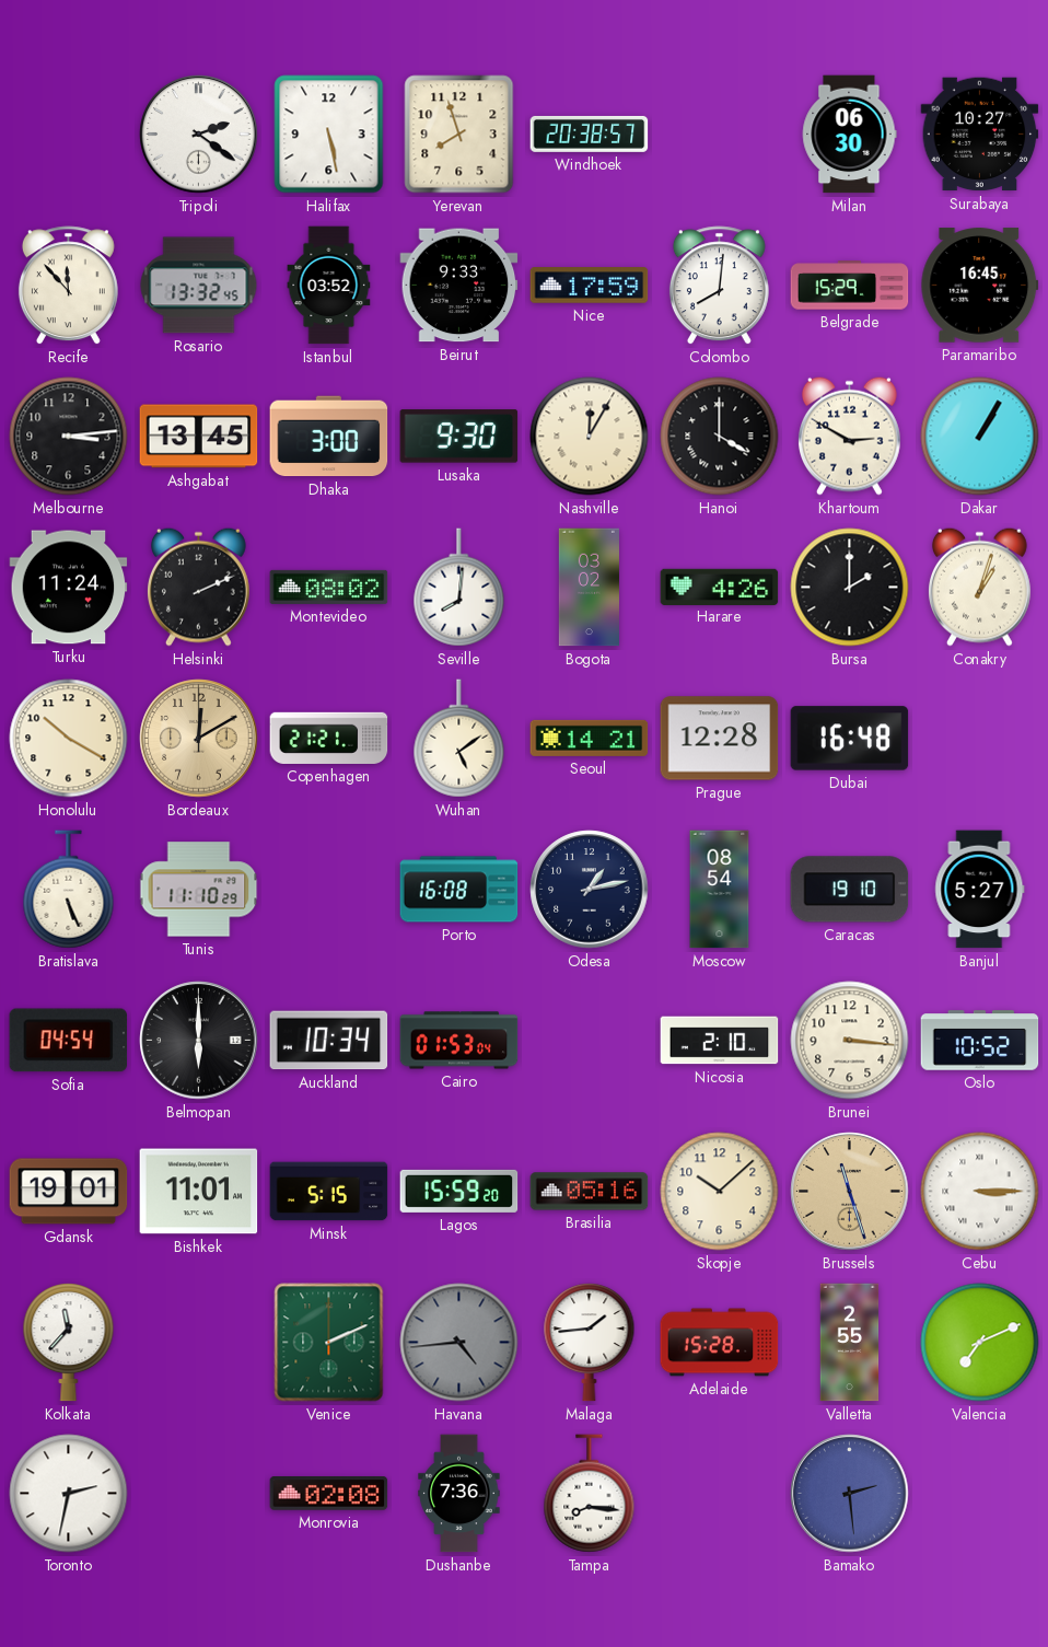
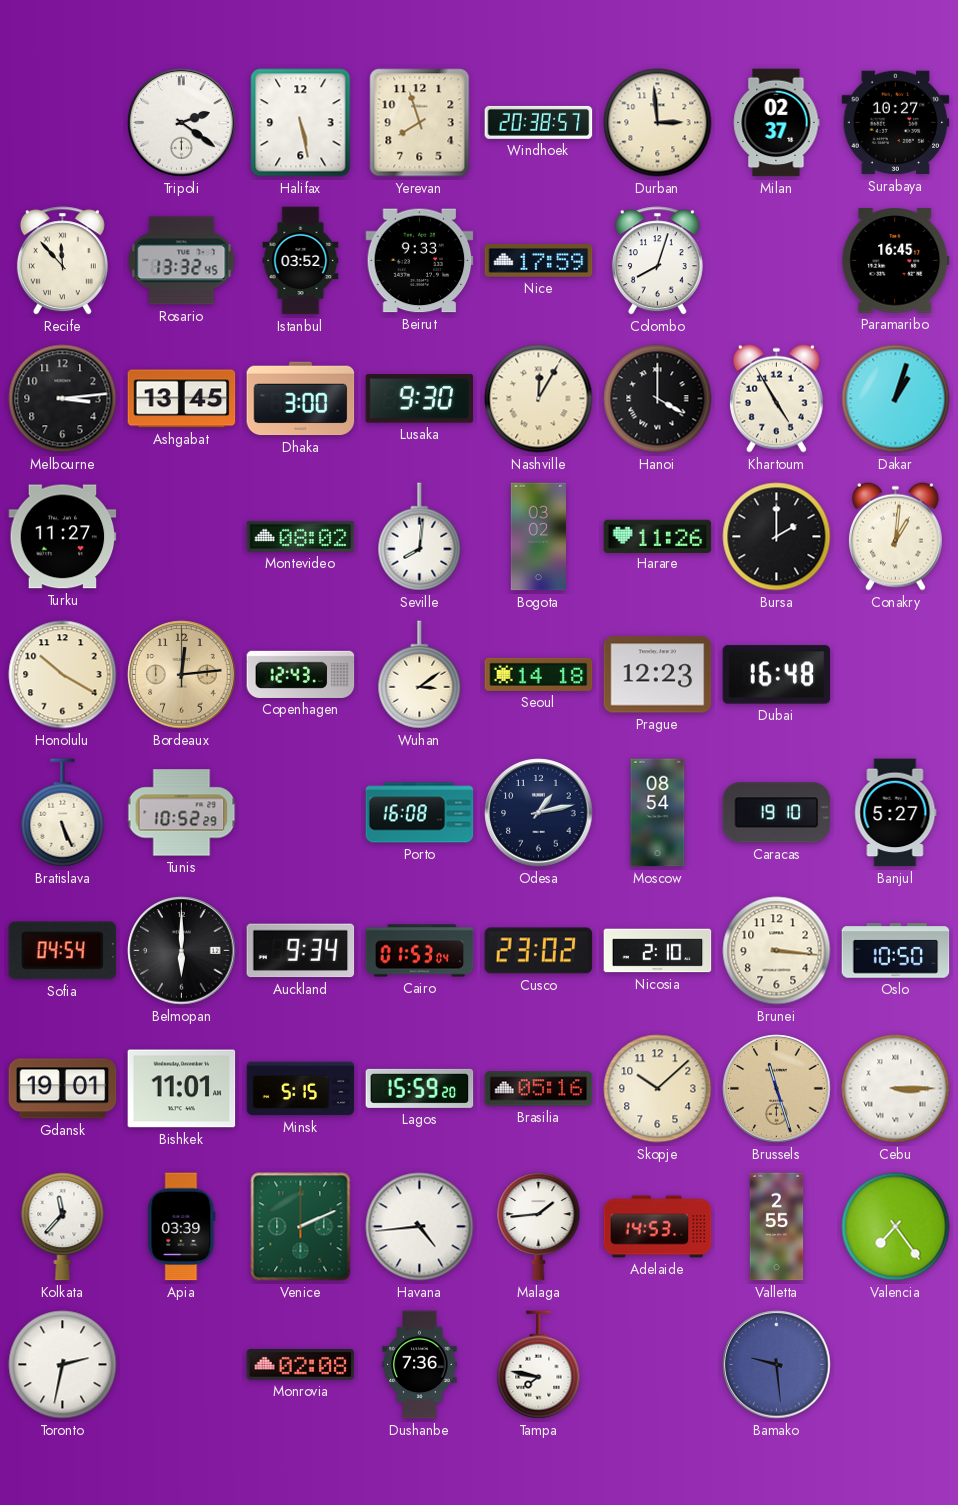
Durban: none -> 2:59 (658, 123)
Milan: 06:30 -> 02:37 (776, 123)
Colombo: 8:01 -> 8:03 (657, 261)
Belgrade: 15:29 -> none (850, 286)
Khartoum: 2:50 -> 4:55 (776, 398)
Dakar: 1:05 -> 1:03 (896, 399)
Turku: 11:24 -> 11:27 (63, 537)
Helsinki: 2:11 -> none (198, 587)
Harare: 4:26 -> 11:26 (658, 536)
Conakry: 1:03 -> 1:01 (895, 536)
Bordeaux: 12:10 -> 12:14 (182, 675)
Copenhagen: 21:21 -> 12:43 (301, 674)
Wuhan: 5:09 -> 3:09 (420, 675)
Seoul: 14:21 -> 14:18 (539, 674)
Prague: 12:28 -> 12:23 (658, 675)
Tunis: 11:10 -> 10:52 (182, 813)
Auckland: 10:34 -> 9:34 (301, 951)
Cusco: none -> 23:02 (539, 951)
Oslo: 10:52 -> 10:50 (896, 951)
Apia: none -> 03:39 (182, 1227)
Havana dial: grey -> white (420, 1227)
Adelaide: 15:28 -> 14:53 (658, 1227)
Valencia: 7:11 -> 7:24 (896, 1227)
Tampa: 8:16 -> 7:47 (539, 1365)
Bamako: 2:29 -> 9:29 (777, 1365)
